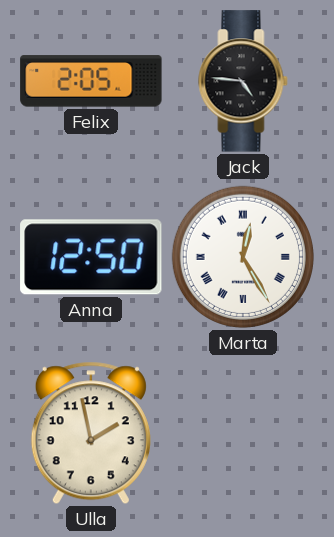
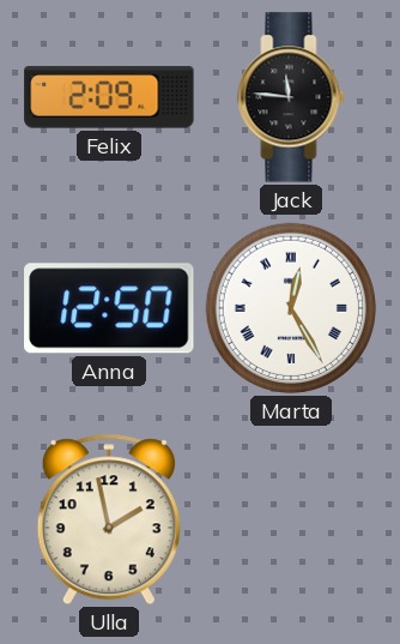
Felix: 2:05 -> 2:09 (109, 97)
Jack: 4:46 -> 11:46 (291, 97)
